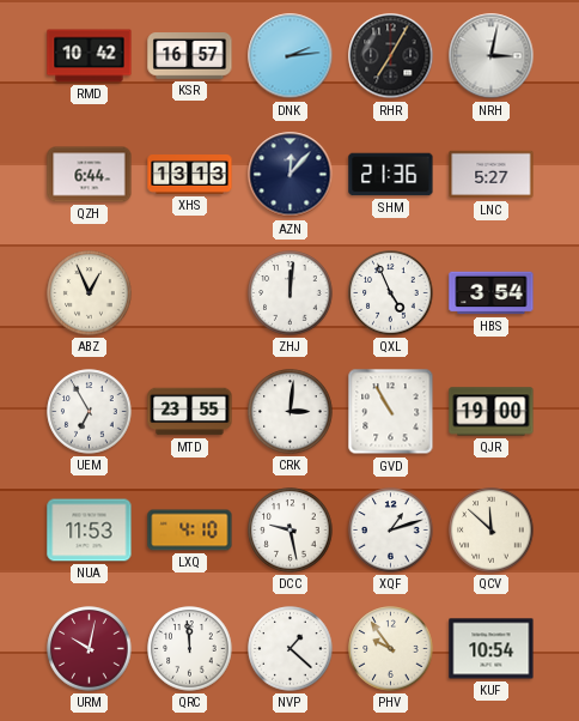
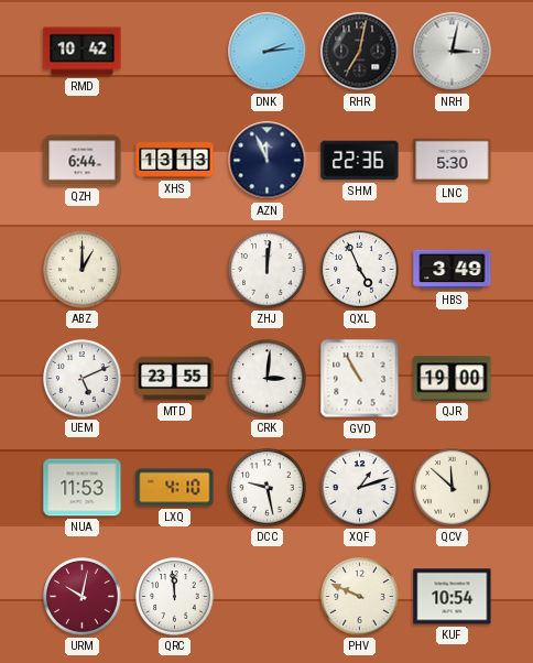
KSR: 16:57 -> none (190, 56)
RHR: 7:05 -> 7:02 (360, 52)
AZN: 12:07 -> 11:56 (268, 161)
SHM: 21:36 -> 22:36 (360, 161)
LNC: 5:27 -> 5:30 (453, 161)
ABZ: 12:56 -> 1:00 (83, 270)
HBS: 3:54 -> 3:49 (453, 270)
UEM: 6:55 -> 5:11 (83, 379)
NVP: 1:22 -> none (291, 649)
PHV: 9:54 -> 9:49 (360, 597)
